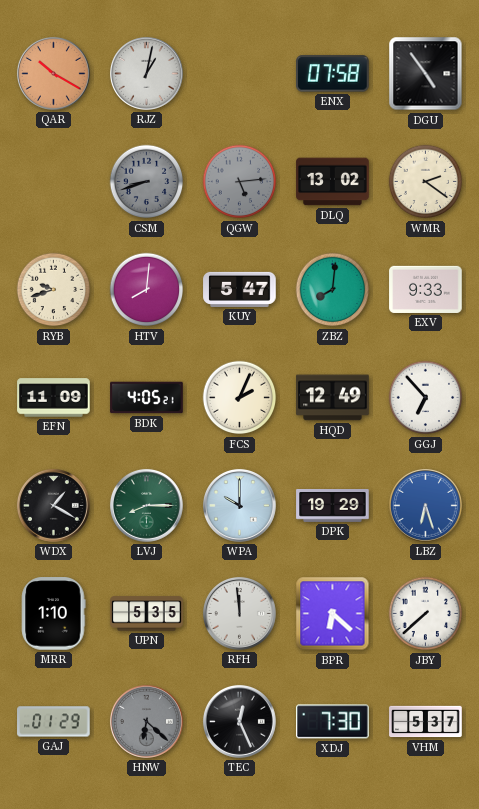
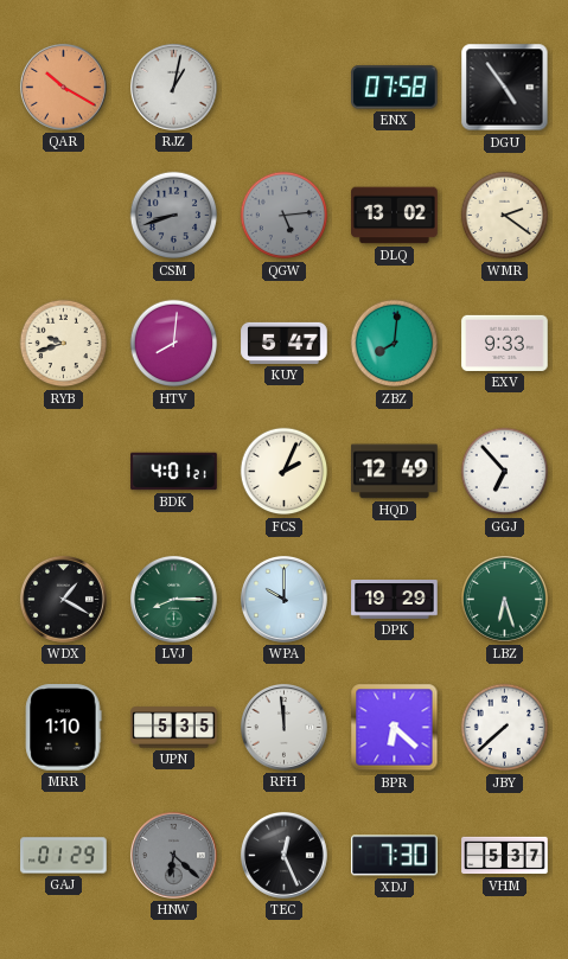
EFN: 11:09 -> none (54, 398)
BDK: 4:05 -> 4:01 (174, 472)
LBZ dial: blue -> green (504, 599)
